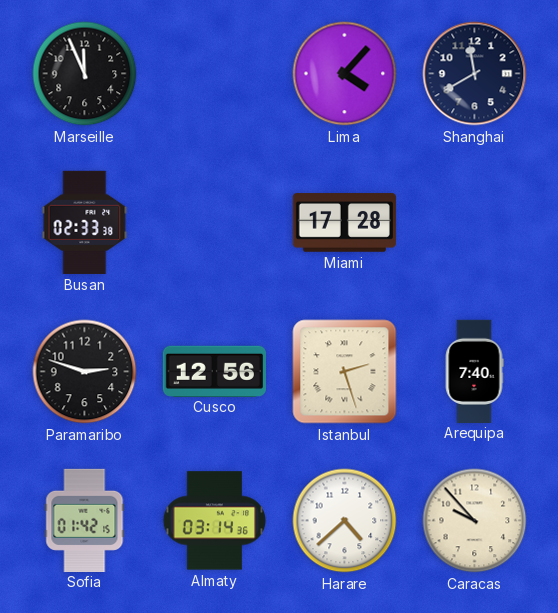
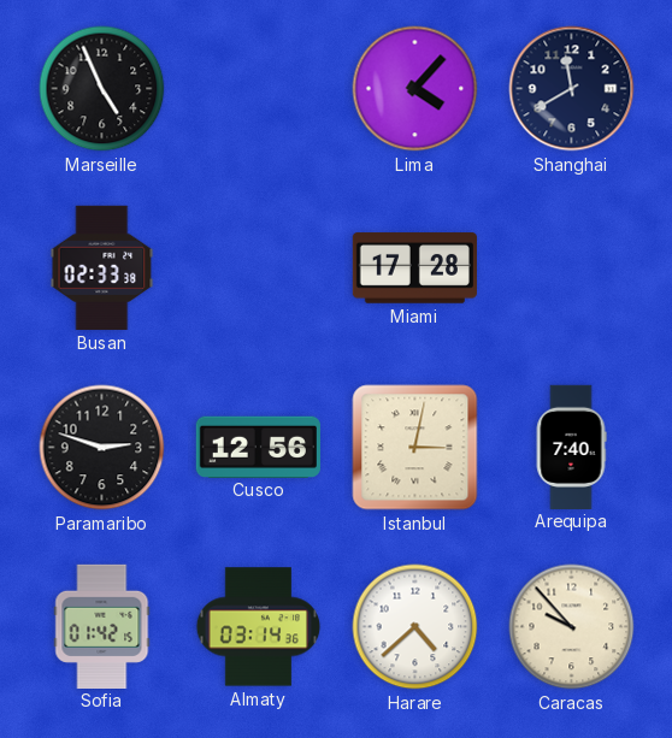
Marseille: 11:56 -> 4:56 (102, 89)
Istanbul: 2:27 -> 3:02 (415, 448)
